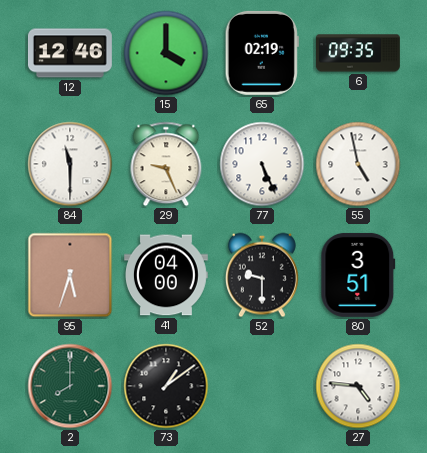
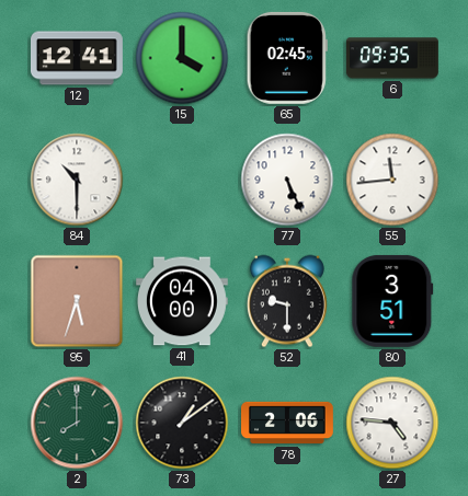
12: 12:46 -> 12:41 (77, 58)
65: 02:19 -> 02:45 (287, 58)
84: 11:30 -> 10:30 (77, 180)
29: 9:26 -> none (166, 164)
55: 4:58 -> 11:44 (392, 180)
78: none -> 2:06 (288, 423)
